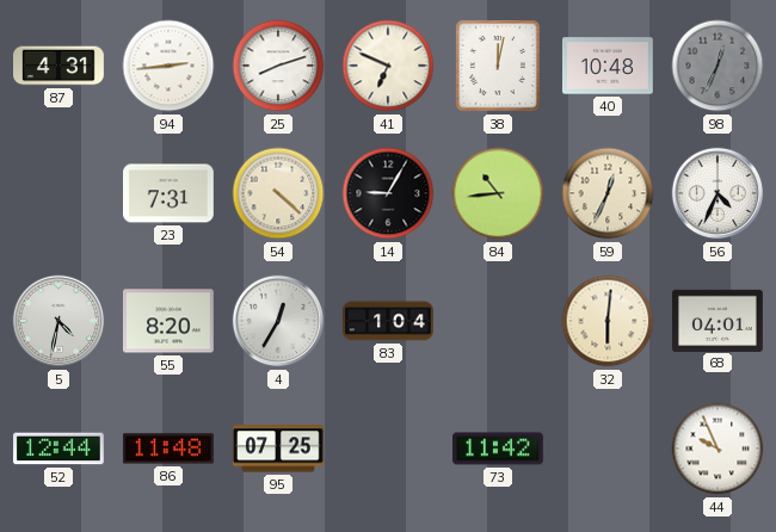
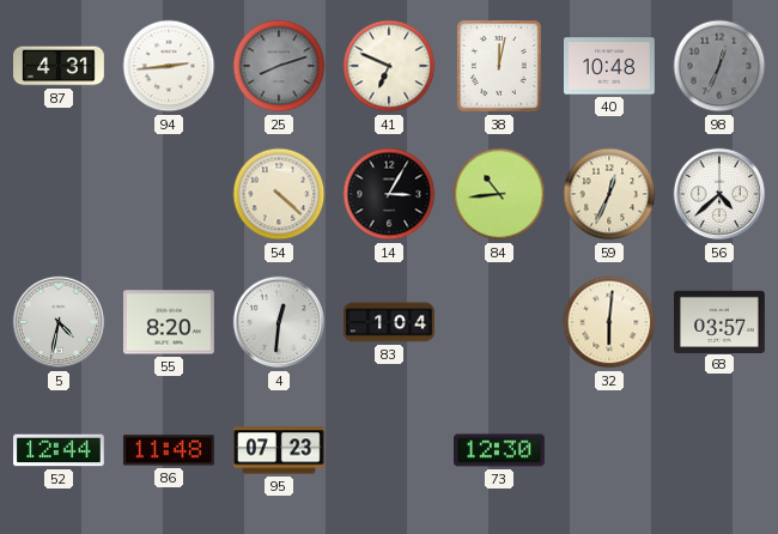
25 dial: white -> grey (279, 66)
23: 7:31 -> none (170, 193)
14: 9:05 -> 3:05 (389, 194)
56: 4:34 -> 4:38 (719, 194)
4: 12:35 -> 12:31 (279, 322)
68: 04:01 -> 03:57 (721, 321)
95: 07:25 -> 07:23 (280, 450)
73: 11:42 -> 12:30 (500, 450)
44: 9:56 -> none (718, 449)
